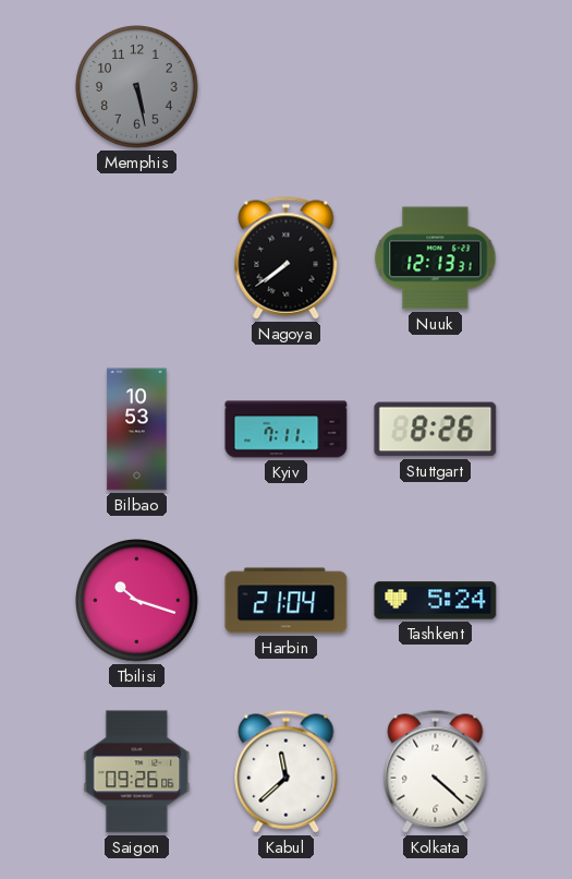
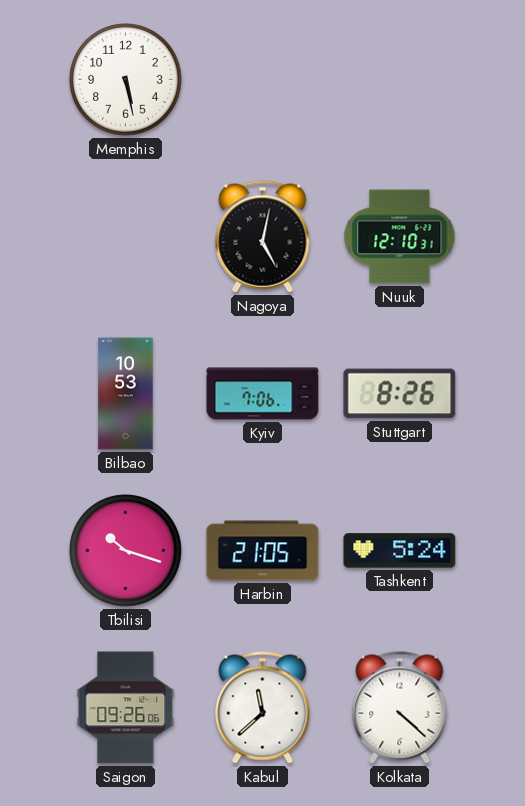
Memphis dial: grey -> white (126, 80)
Nagoya: 7:39 -> 5:02 (263, 237)
Nuuk: 12:13 -> 12:10 (400, 237)
Kyiv: 7:11 -> 7:06 (263, 394)
Harbin: 21:04 -> 21:05 (263, 551)
